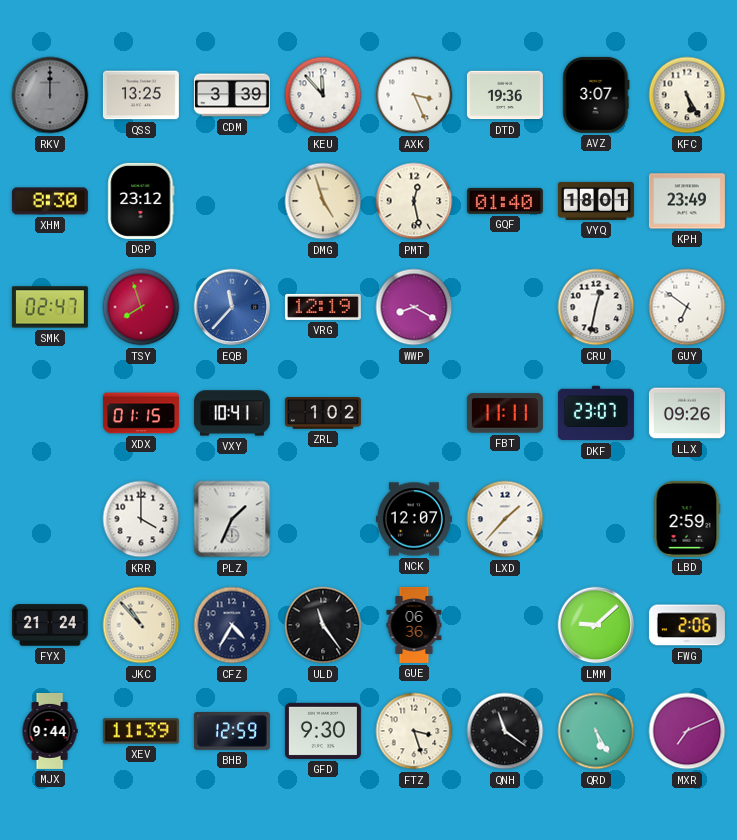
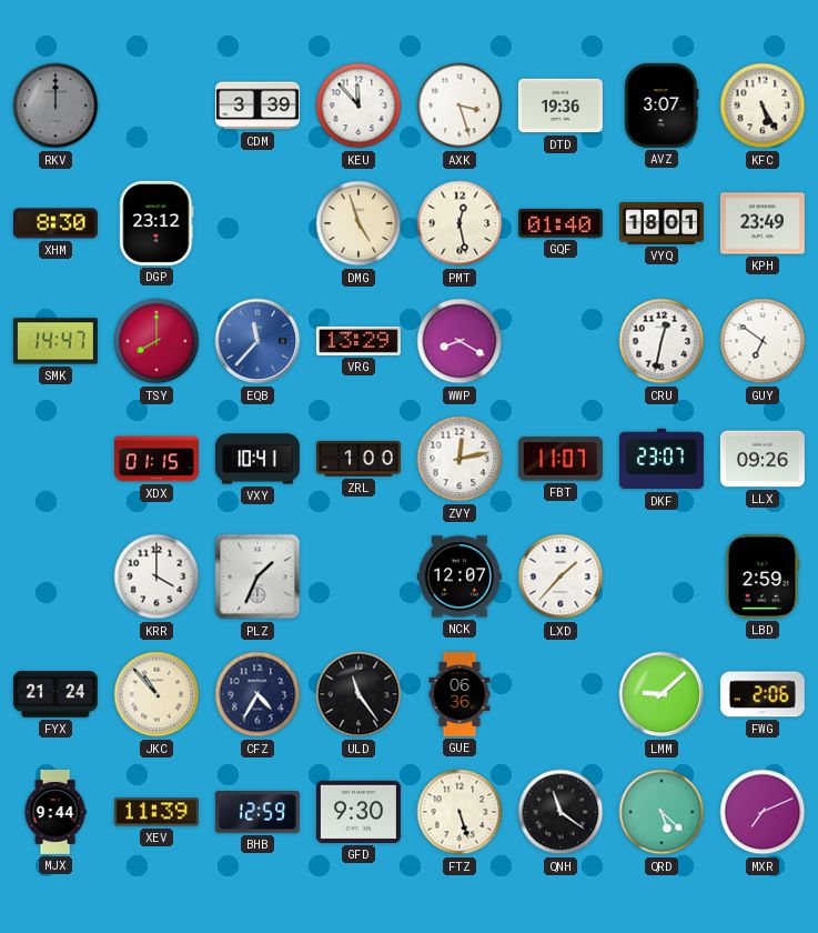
QSS: 13:25 -> none (141, 95)
AXK: 3:26 -> 3:27 (460, 106)
SMK: 02:47 -> 14:47 (55, 341)
TSY: 7:57 -> 8:00 (156, 341)
VRG: 12:19 -> 13:29 (358, 341)
ZRL: 1:02 -> 1:00 (358, 459)
ZVY: none -> 12:13 (460, 459)
FBT: 11:11 -> 11:07 (561, 459)
FTZ: 3:27 -> 5:27 (460, 812)
QRD: 5:25 -> 5:22 (662, 812)
